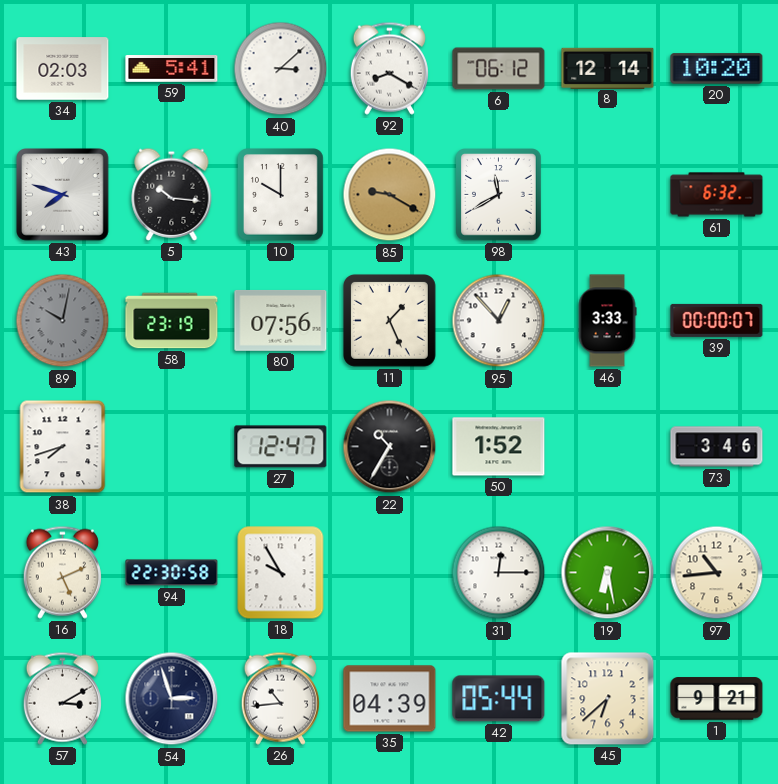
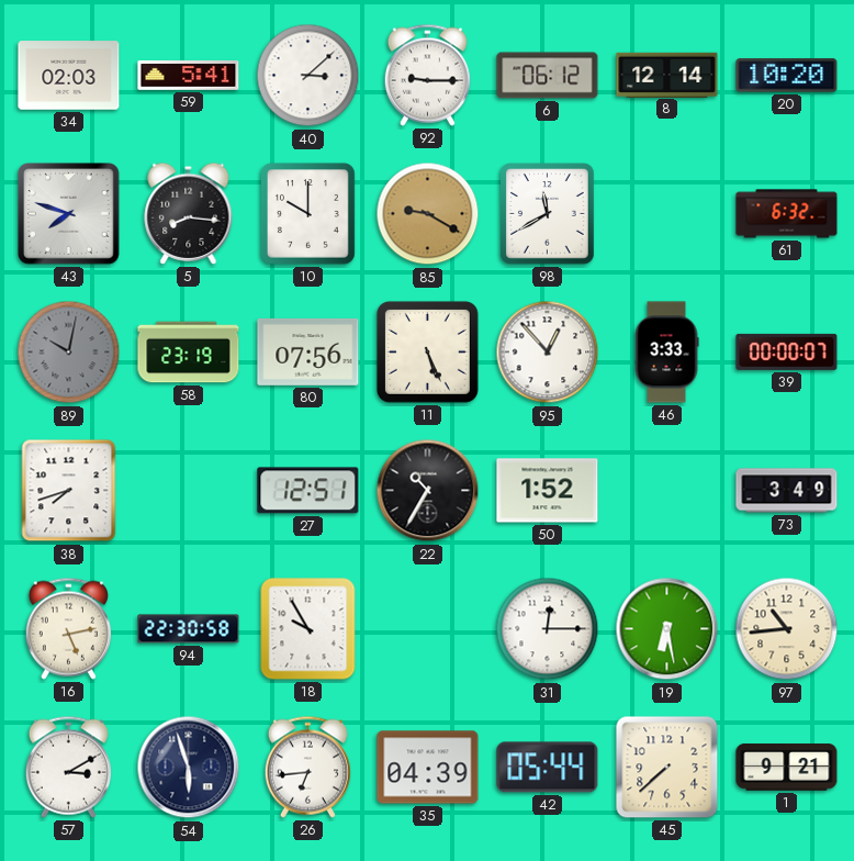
92: 8:20 -> 9:15 (427, 75)
5: 10:16 -> 8:16 (189, 213)
11: 1:26 -> 5:26 (427, 351)
27: 12:47 -> 12:51 (308, 491)
73: 3:46 -> 3:49 (787, 491)
16: 5:11 -> 5:13 (68, 628)
54: 2:57 -> 5:57 (189, 768)
26: 10:44 -> 6:44 (307, 767)
45: 6:38 -> 7:38 (667, 768)
